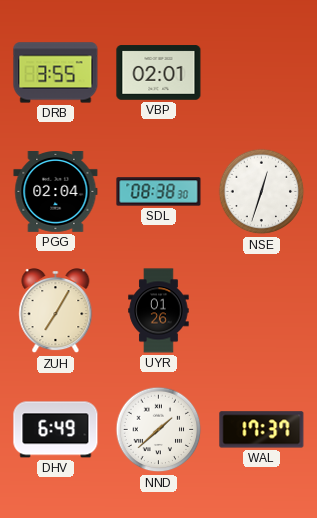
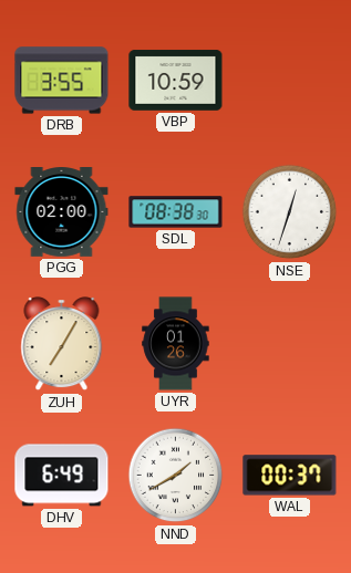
VBP: 02:01 -> 10:59 (176, 81)
PGG: 02:04 -> 02:00 (62, 212)
NND: 1:38 -> 1:40 (176, 476)
WAL: 17:37 -> 00:37 (290, 476)
